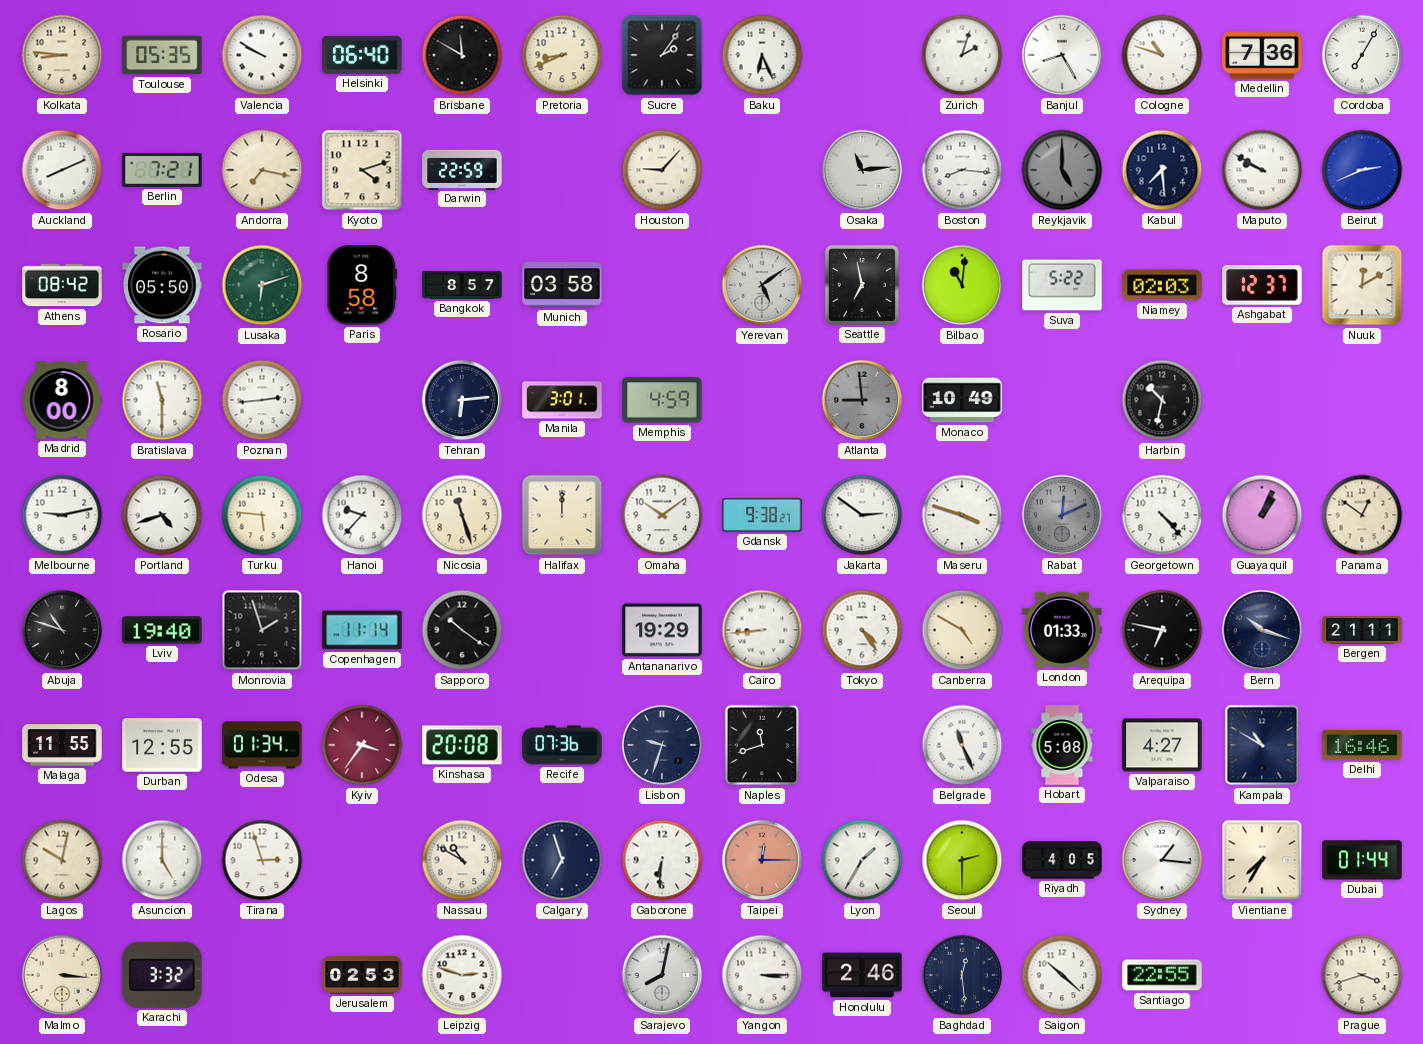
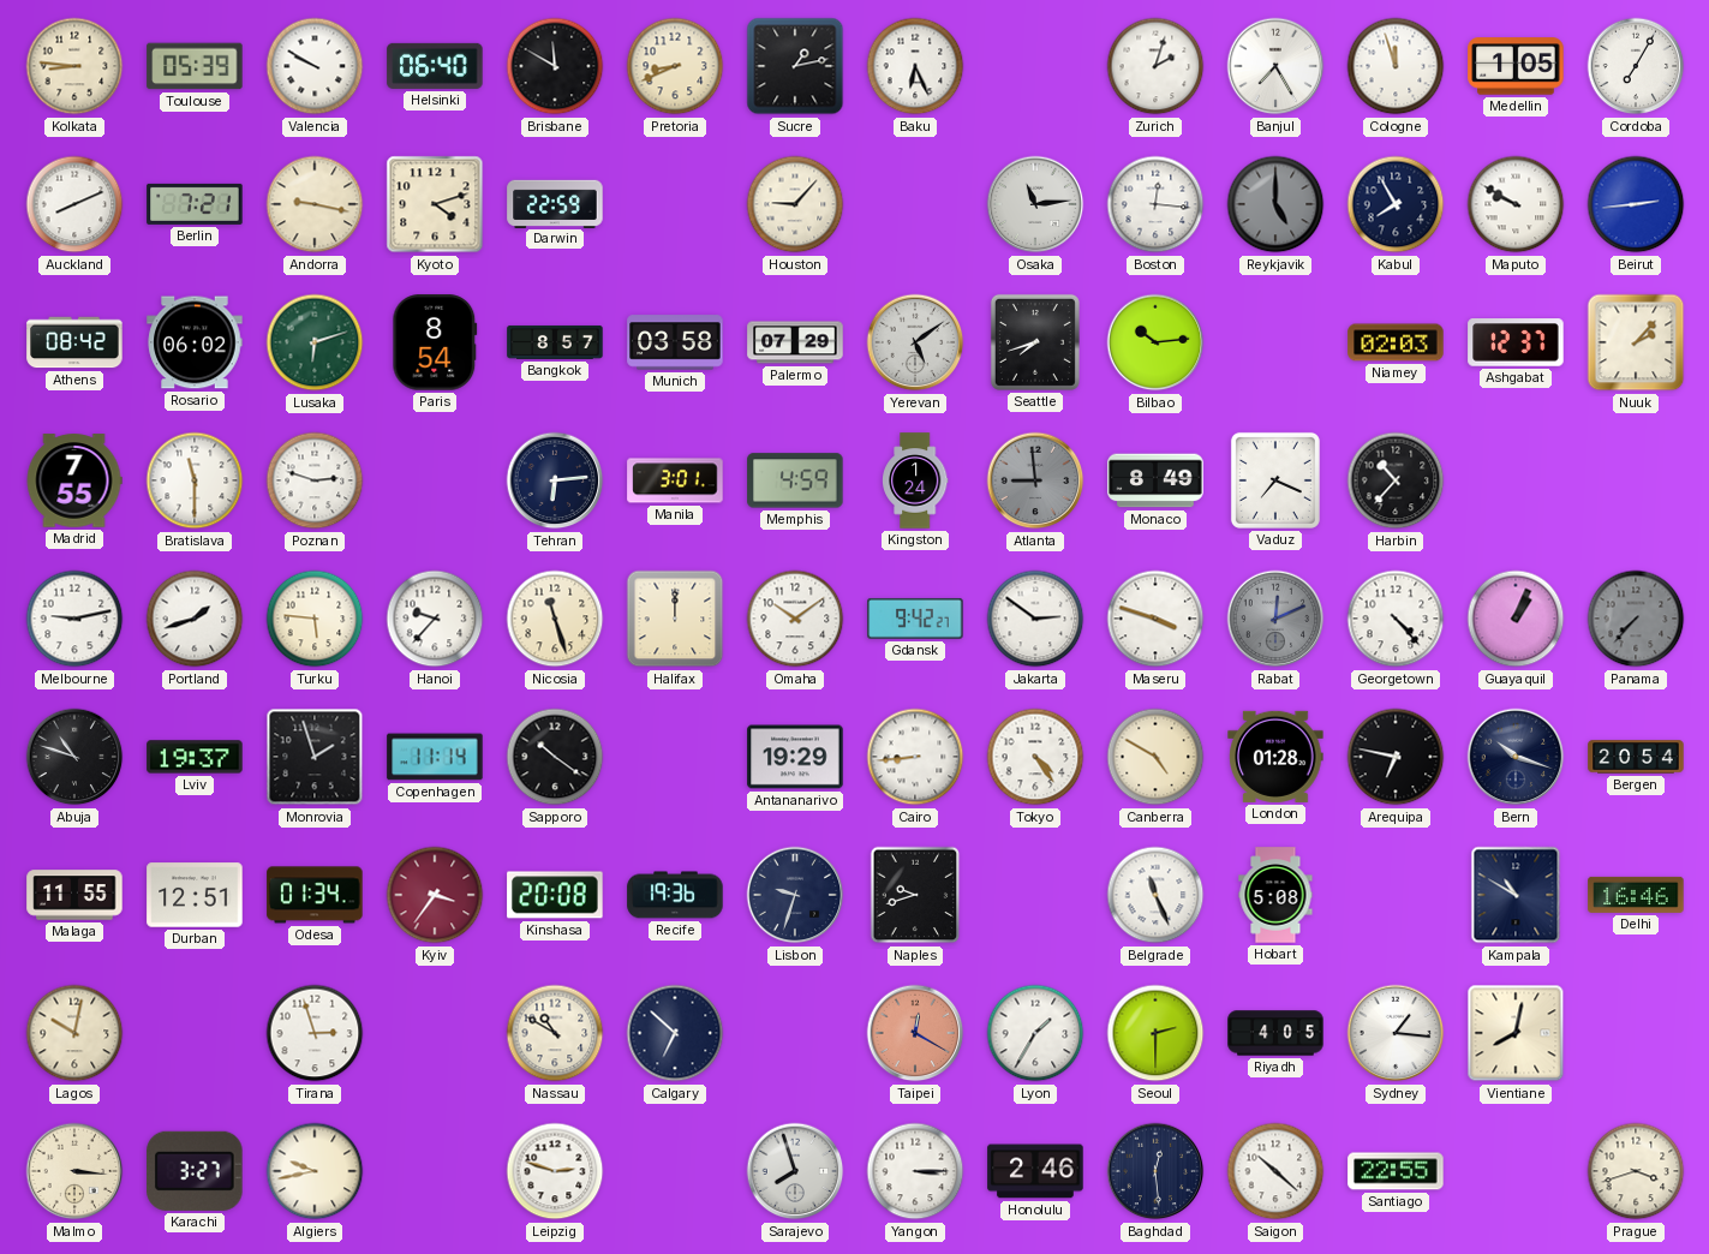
Toulouse: 05:35 -> 05:39 (195, 66)
Sucre: 2:06 -> 1:13 (795, 66)
Banjul: 8:25 -> 7:25 (1275, 66)
Cologne: 10:48 -> 11:57 (1396, 66)
Medellin: 7:36 -> 1:05 (1516, 66)
Andorra: 7:17 -> 9:17 (315, 204)
Boston: 8:16 -> 12:16 (1155, 204)
Kabul: 7:29 -> 7:55 (1396, 204)
Beirut: 2:41 -> 2:44 (1636, 204)
Rosario: 05:50 -> 06:02 (195, 342)
Paris: 8:58 -> 8:54 (435, 342)
Palermo: none -> 07:29 (795, 342)
Seattle: 6:58 -> 7:42 (1035, 342)
Bilbao: 11:01 -> 10:14 (1155, 342)
Suva: 5:22 -> none (1062, 285)
Nuuk: 12:10 -> 2:07 (1636, 342)
Madrid: 8:00 -> 7:55 (74, 480)
Poznan: 2:44 -> 2:48 (315, 480)
Kingston: none -> 1:24 (915, 480)
Monaco: 10:49 -> 8:49 (1155, 480)
Vaduz: none -> 7:19 (1275, 480)
Harbin: 10:32 -> 10:37 (1396, 480)
Portland: 4:42 -> 1:42 (195, 619)
Gdansk: 9:38 -> 9:42 (915, 619)
Panama: 12:51 -> 7:37 (1636, 619)
Panama dial: cream -> grey (1636, 619)
Lviv: 19:40 -> 19:37 (195, 757)
London: 01:33 -> 01:28 (1275, 757)
Bergen: 21:11 -> 20:54 (1636, 757)
Durban: 12:55 -> 12:51 (195, 895)
Recife: 07:36 -> 19:36 (675, 895)
Naples: 11:42 -> 9:42 (915, 895)
Valparaiso: 4:27 -> none (1162, 745)
Asuncion: 5:00 -> none (162, 860)
Calgary: 6:57 -> 6:52 (675, 1033)
Gaborone: 6:31 -> none (662, 860)
Taipei: 12:15 -> 12:20 (915, 1033)
Vientiane: 7:35 -> 8:02 (1516, 1033)
Dubai: 01:44 -> none (1362, 860)
Karachi: 3:32 -> 3:27 (195, 1171)
Algiers: none -> 9:43 (315, 1171)
Jerusalem: 02:53 -> none (362, 975)
Sarajevo: 8:02 -> 7:57 (795, 1171)
